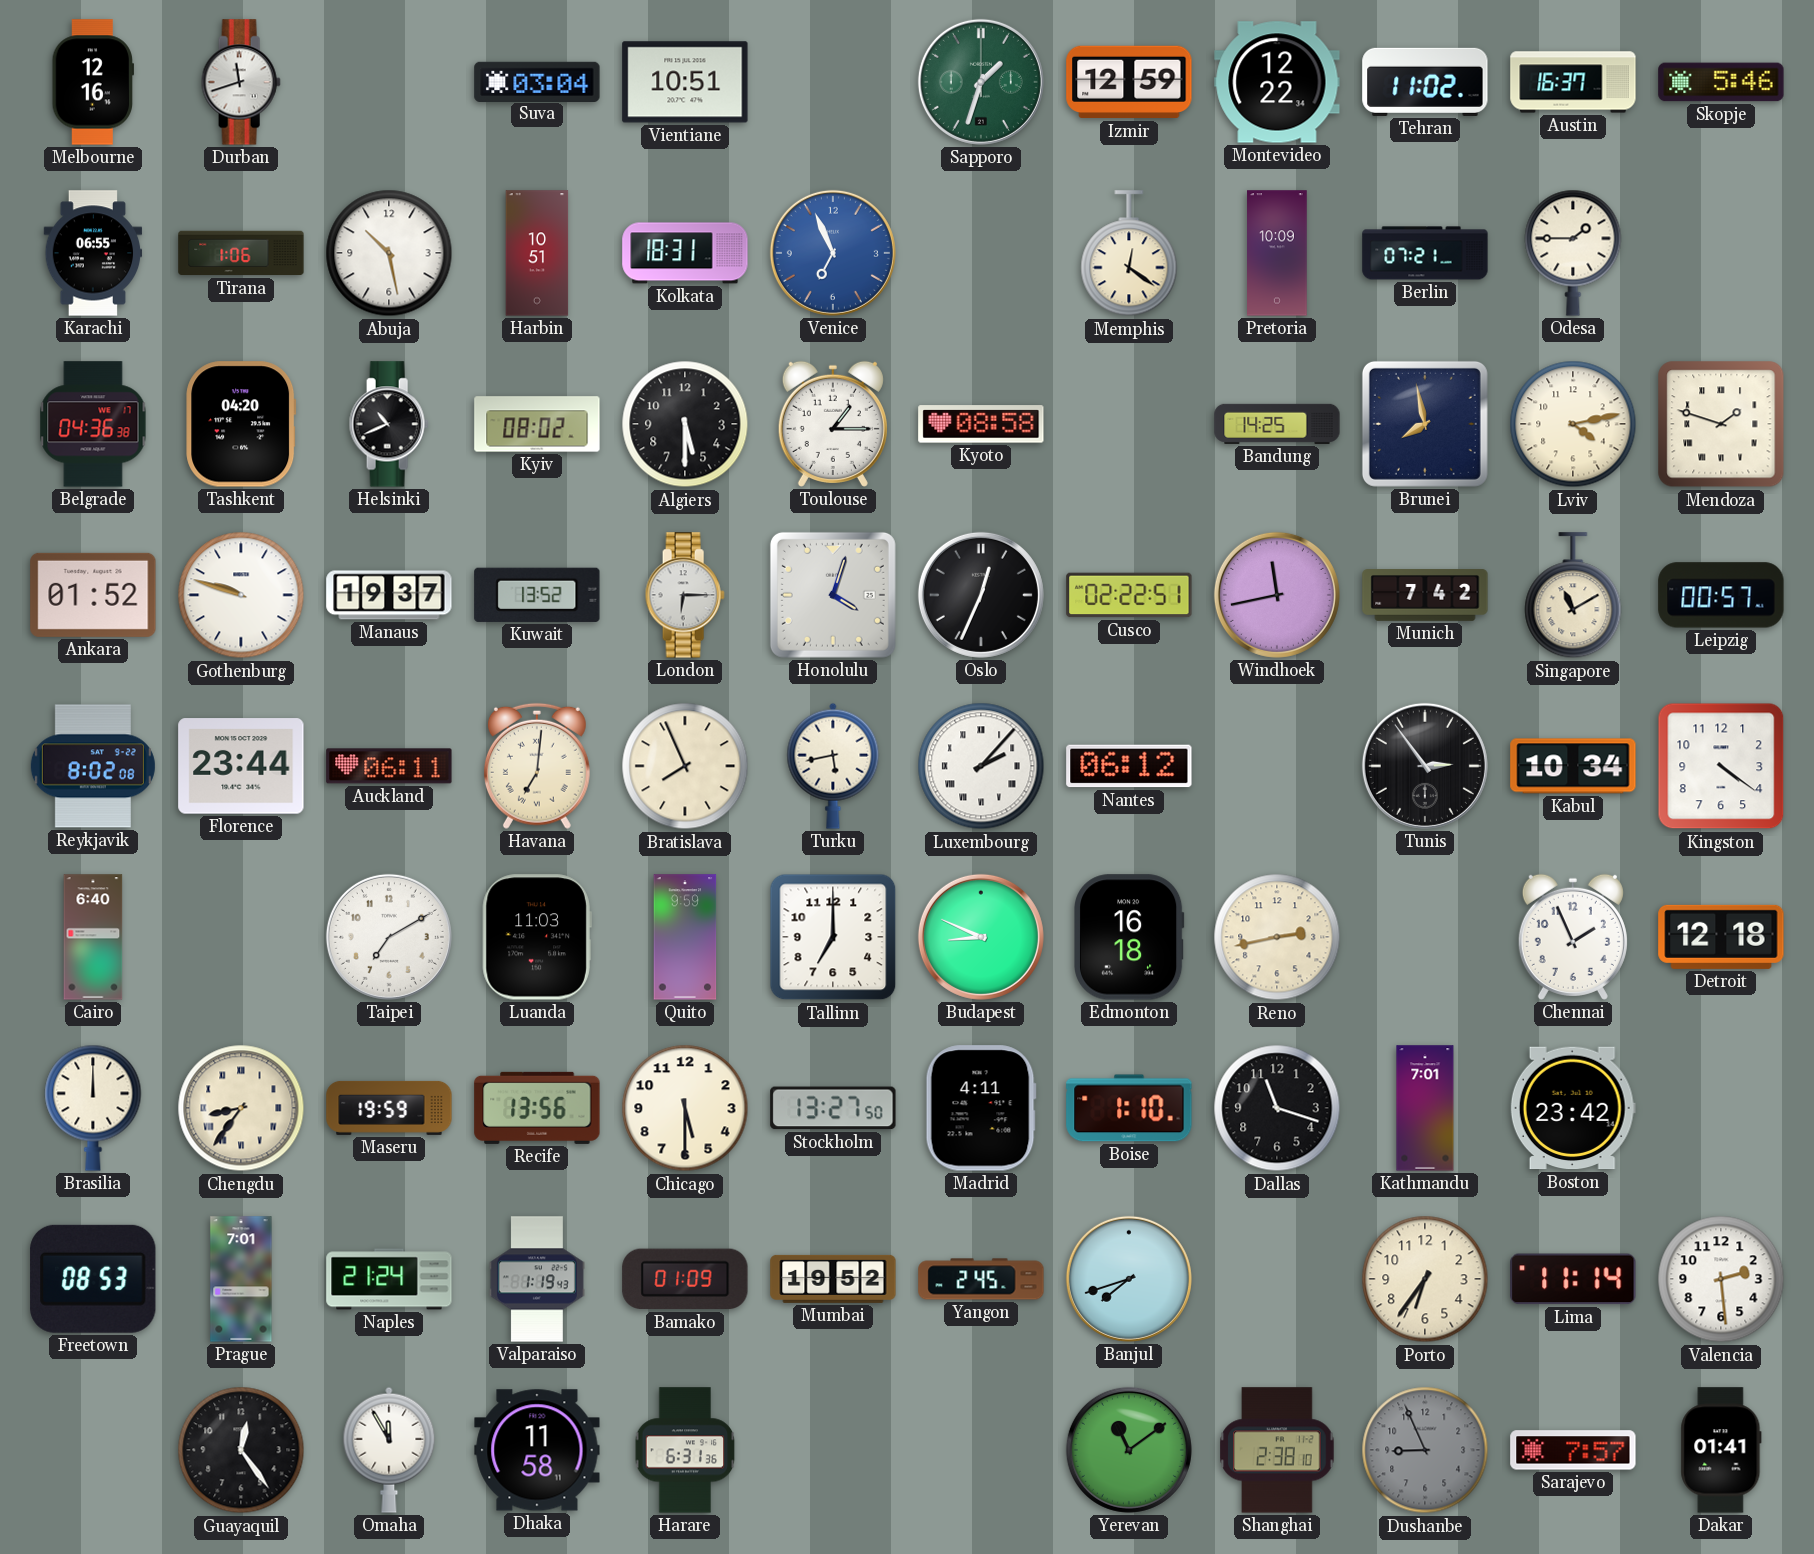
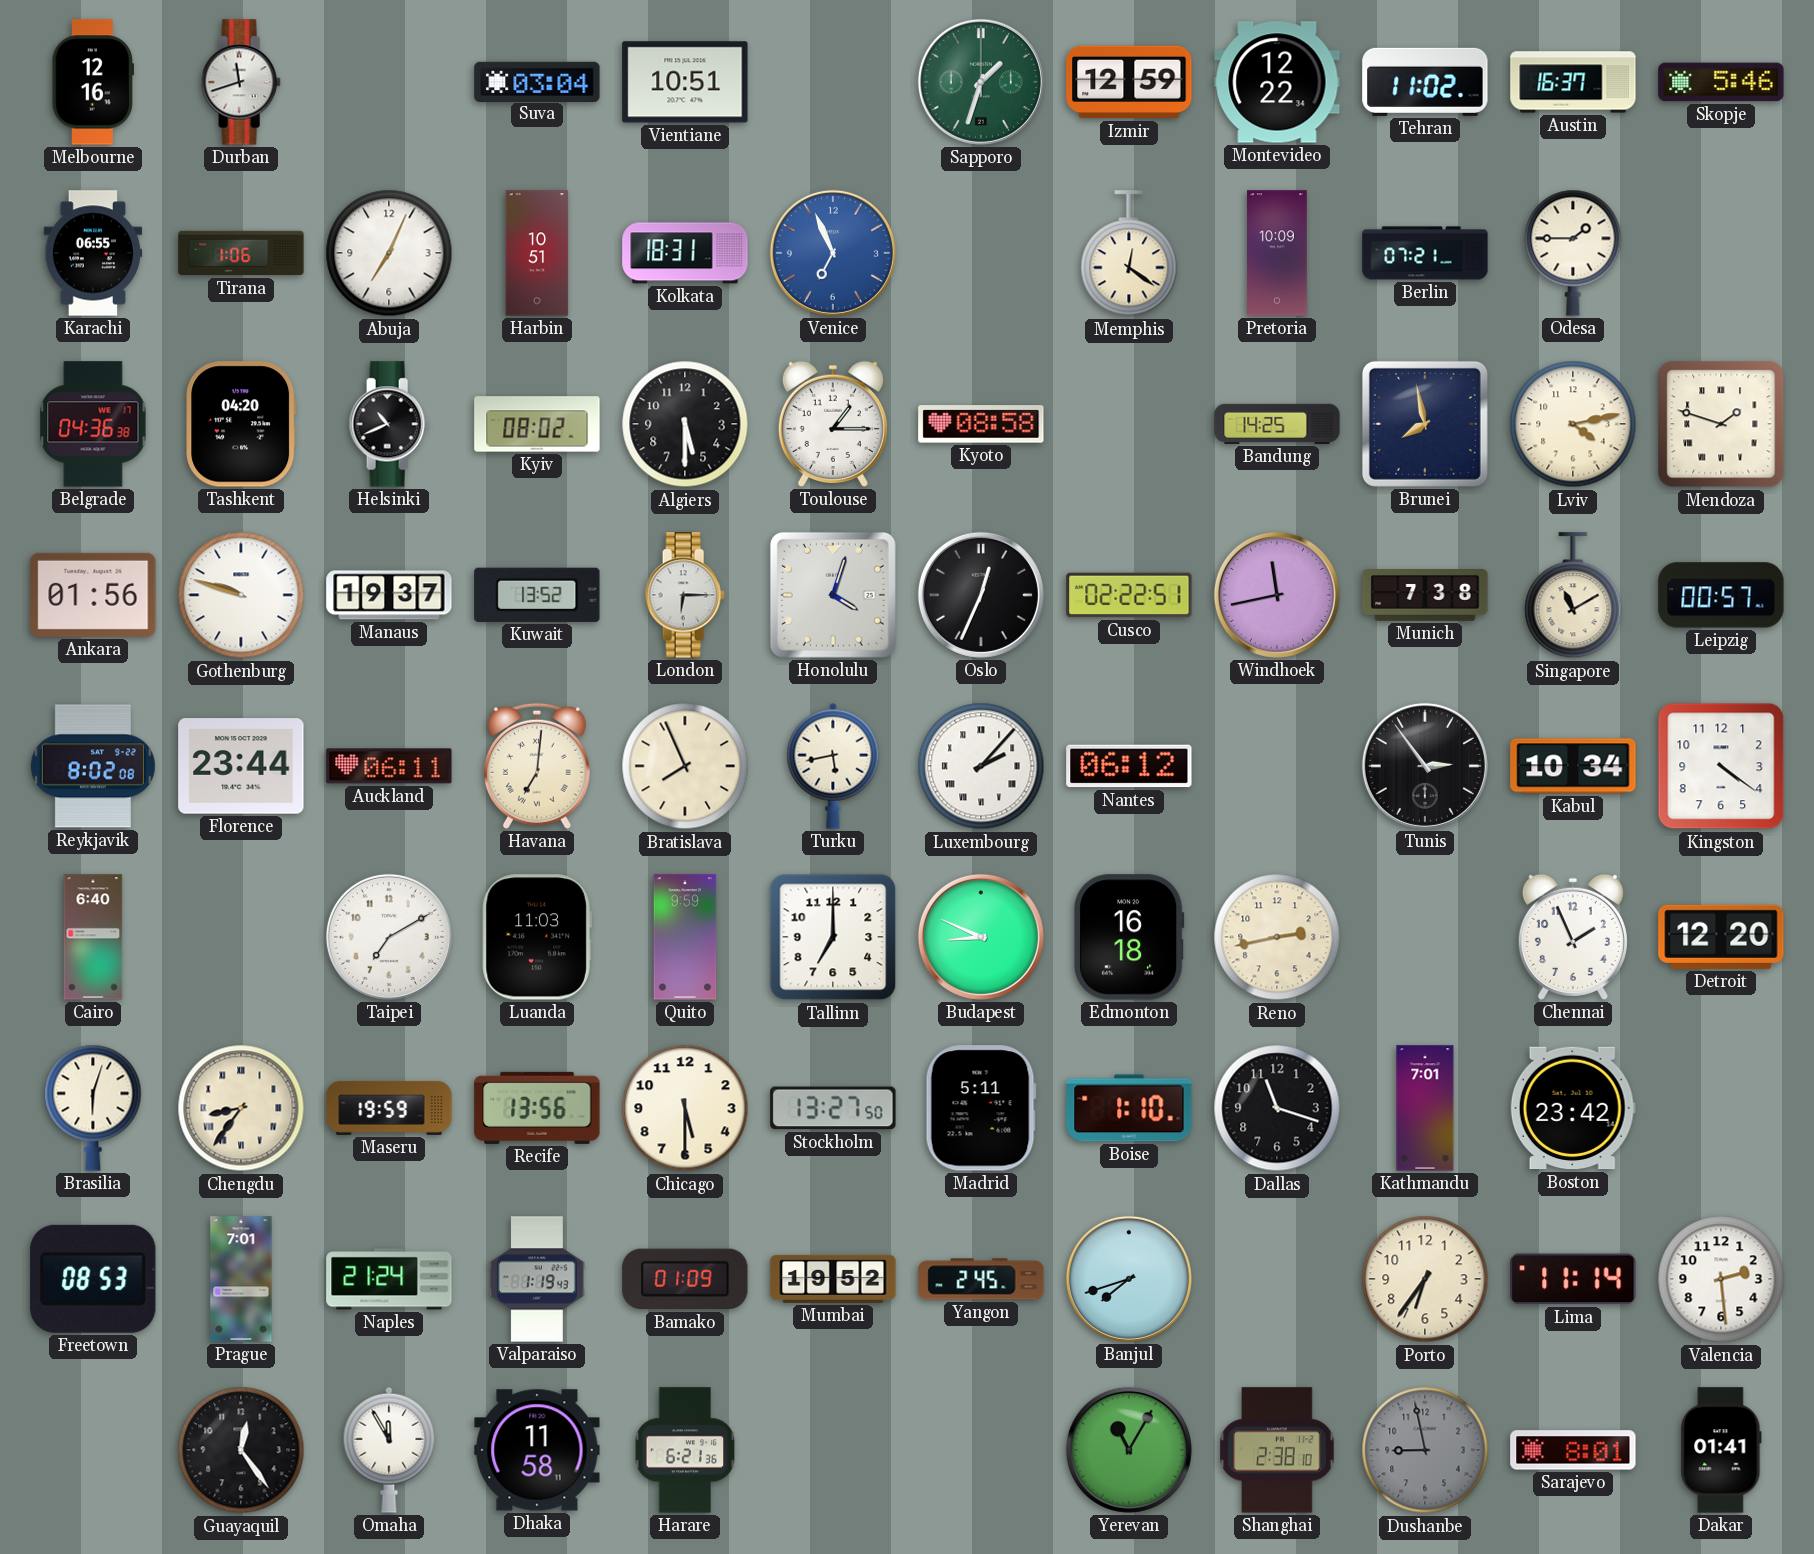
Abuja: 10:28 -> 7:04 (389, 253)
Ankara: 01:52 -> 01:56 (93, 595)
Munich: 7:42 -> 7:38 (1425, 595)
Detroit: 12:18 -> 12:20 (1721, 937)
Brasilia: 12:00 -> 6:03 (93, 1108)
Madrid: 4:11 -> 5:11 (981, 1108)
Harare: 6:31 -> 6:21 (685, 1450)
Yerevan: 11:09 -> 11:05 (1129, 1450)
Dushanbe: 8:56 -> 8:58 (1425, 1450)
Sarajevo: 7:57 -> 8:01 (1573, 1450)
